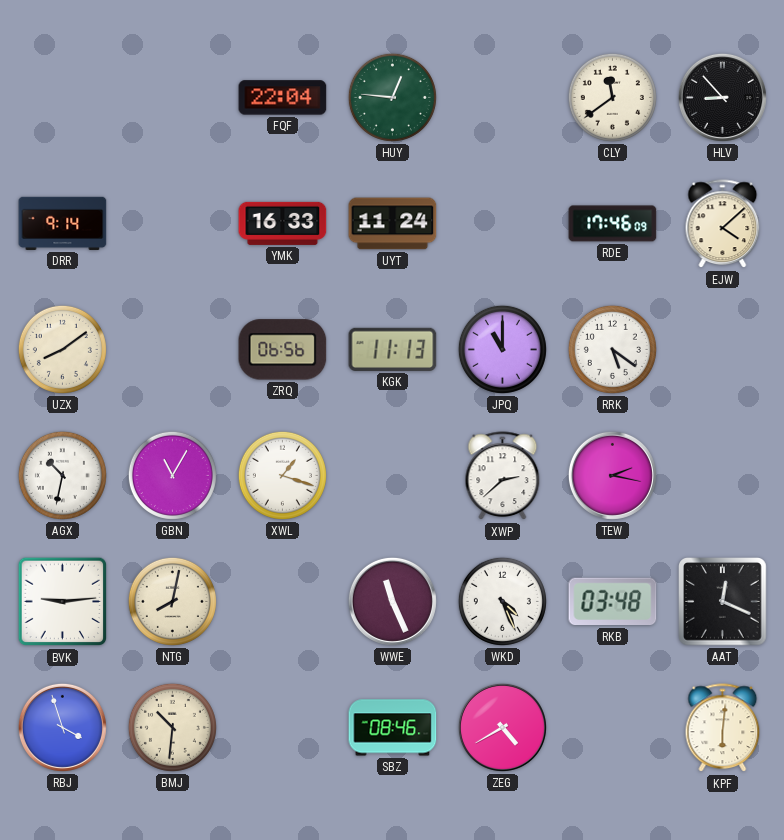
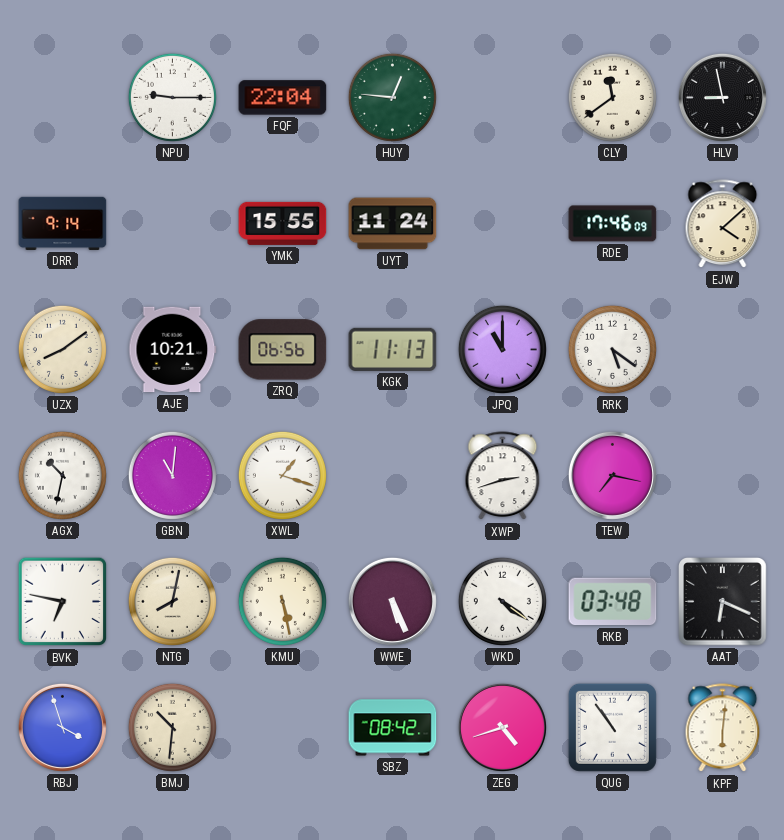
NPU: none -> 9:15 (172, 97)
HLV: 8:53 -> 8:58 (722, 97)
YMK: 16:33 -> 15:55 (283, 223)
AJE: none -> 10:21 (173, 350)
GBN: 11:05 -> 11:01 (172, 475)
XWP: 2:38 -> 2:42 (503, 476)
TEW: 2:17 -> 7:17 (612, 475)
BVK: 9:14 -> 6:47 (63, 602)
KMU: none -> 5:28 (282, 601)
WWE: 11:26 -> 5:26 (392, 601)
WKD: 4:26 -> 4:21 (502, 601)
AAT: 12:19 -> 6:19 (723, 602)
SBZ: 08:46 -> 08:42 (393, 728)
ZEG: 4:40 -> 4:42 (502, 727)
QUG: none -> 10:54 (612, 727)
